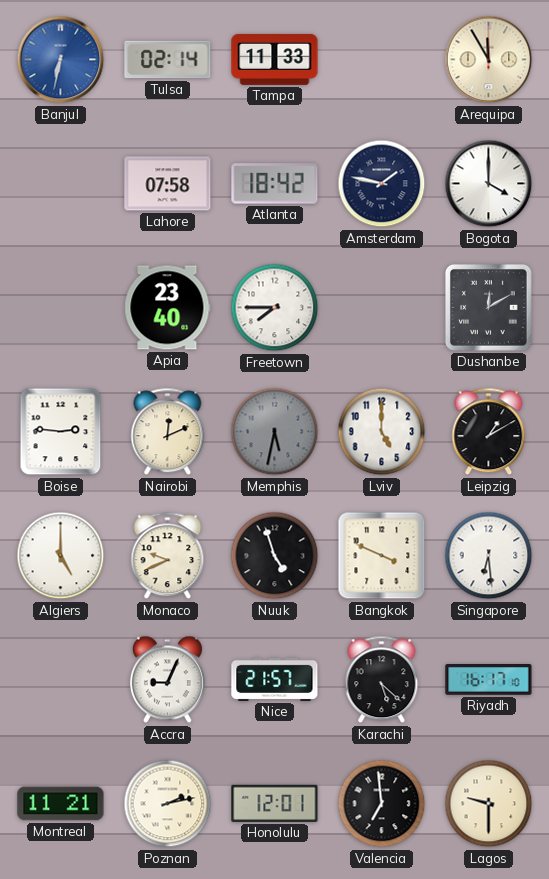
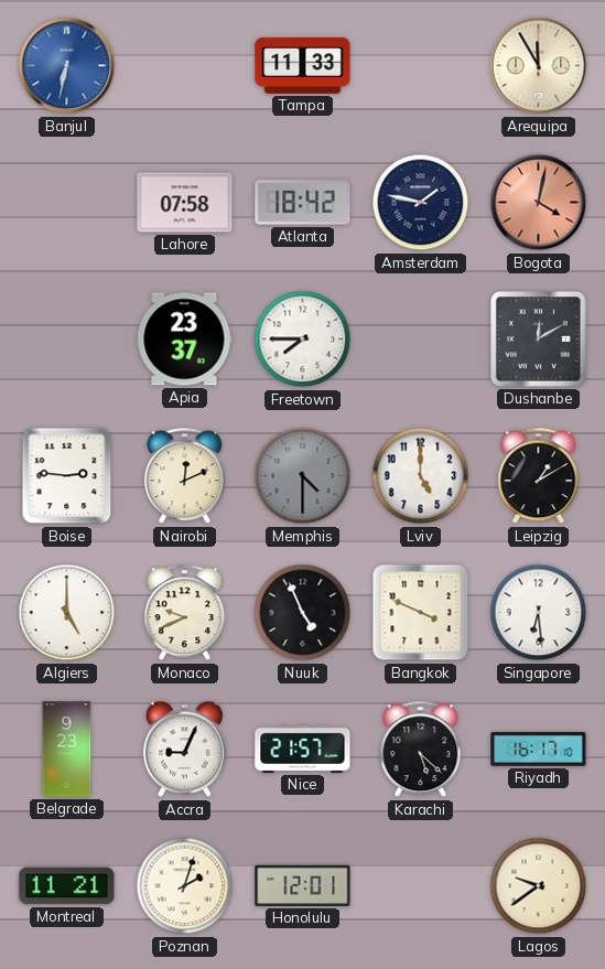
Tulsa: 02:14 -> none (168, 60)
Bogota: 4:00 -> 4:02 (539, 203)
Bogota dial: white -> salmon (539, 203)
Apia: 23:40 -> 23:37 (185, 340)
Memphis: 5:32 -> 4:30 (303, 476)
Nuuk: 4:57 -> 4:56 (303, 613)
Belgrade: none -> 9:23 (67, 750)
Poznan: 2:13 -> 2:03 (185, 886)
Valencia: 6:59 -> none (382, 804)
Lagos: 9:30 -> 9:39 (539, 886)
